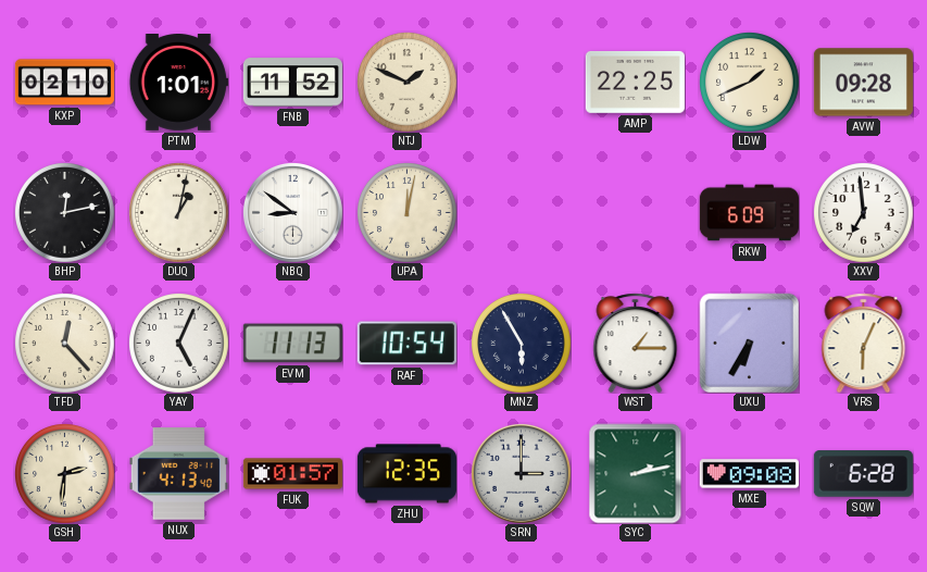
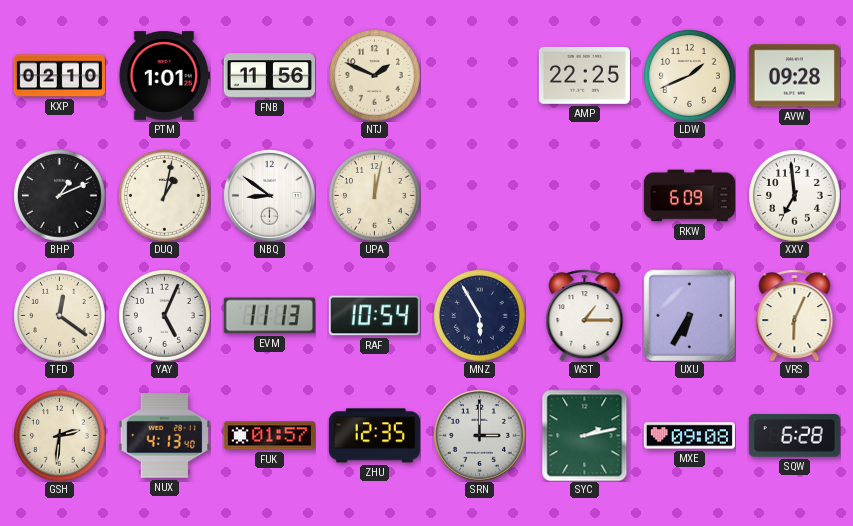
FNB: 11:52 -> 11:56 (269, 76)
BHP: 12:13 -> 1:11 (60, 196)
TFD: 12:23 -> 12:21 (60, 316)
